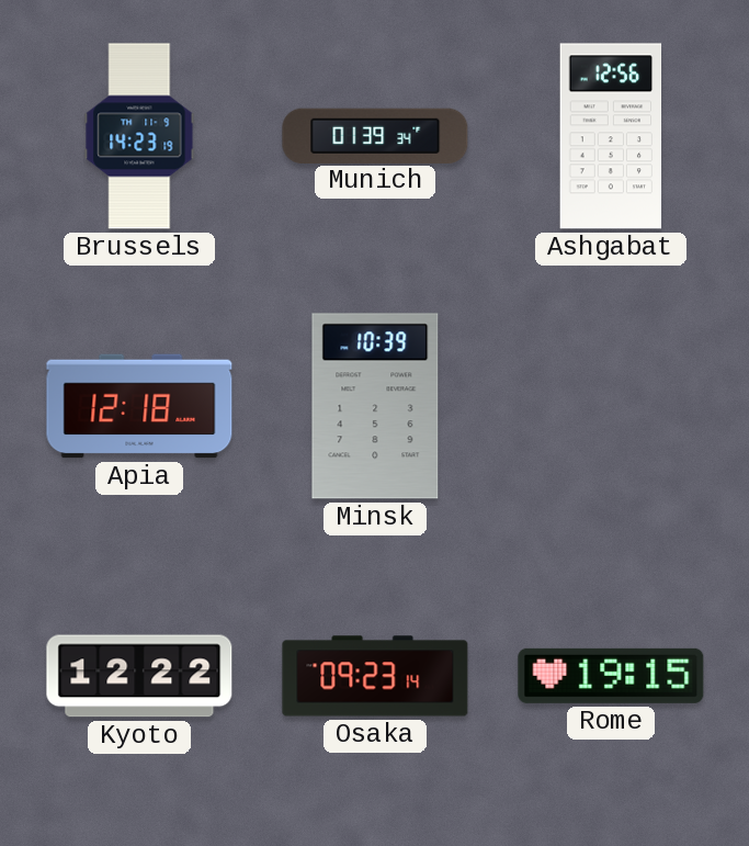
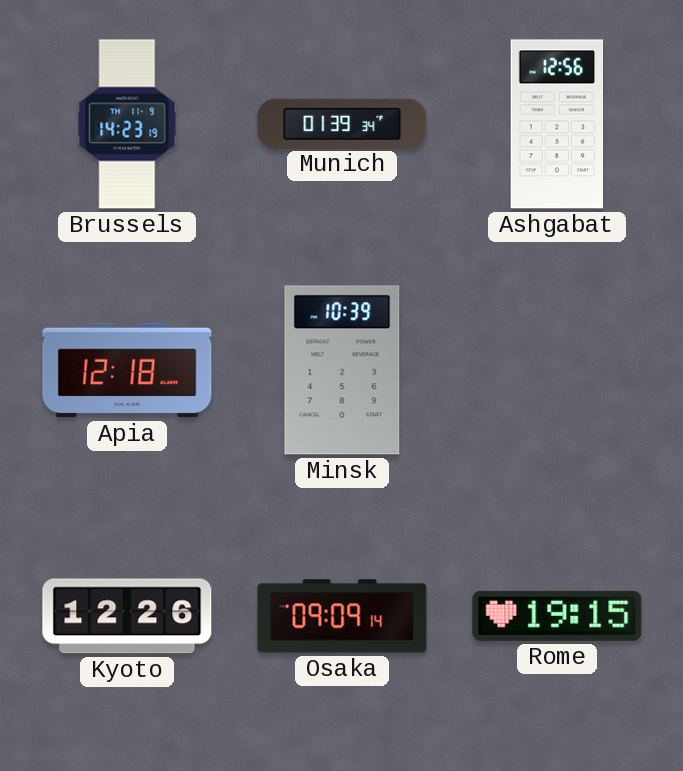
Kyoto: 12:22 -> 12:26 (127, 616)
Osaka: 09:23 -> 09:09 (342, 616)
